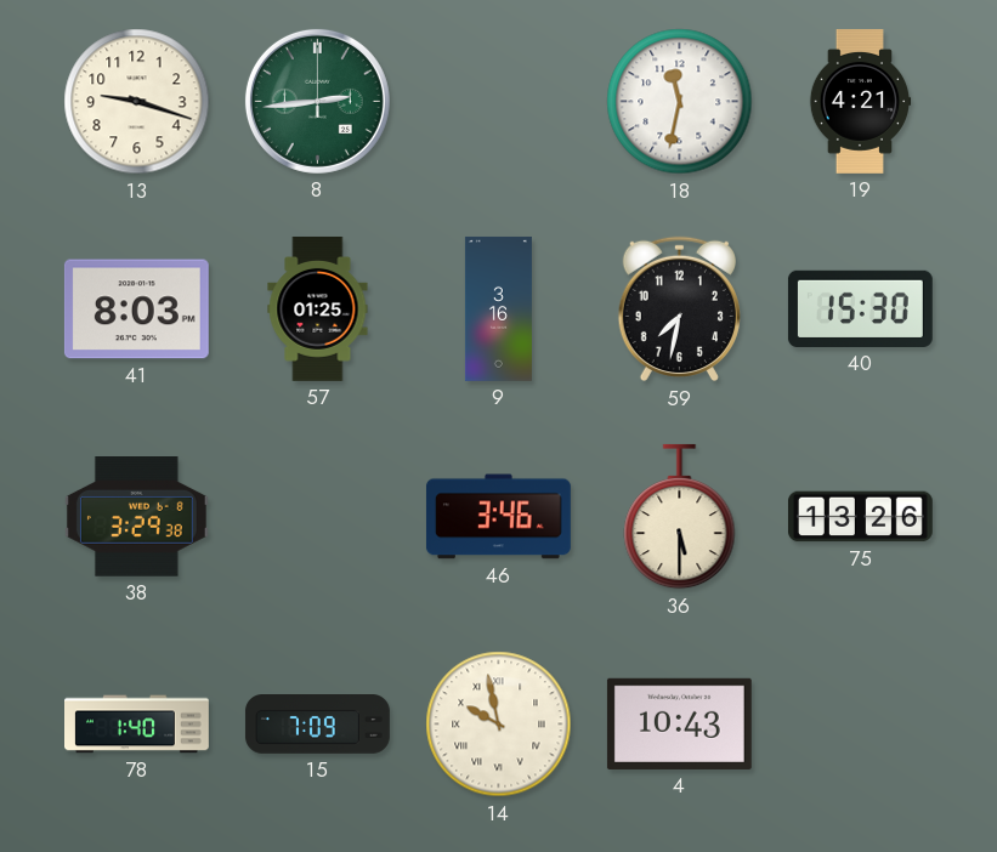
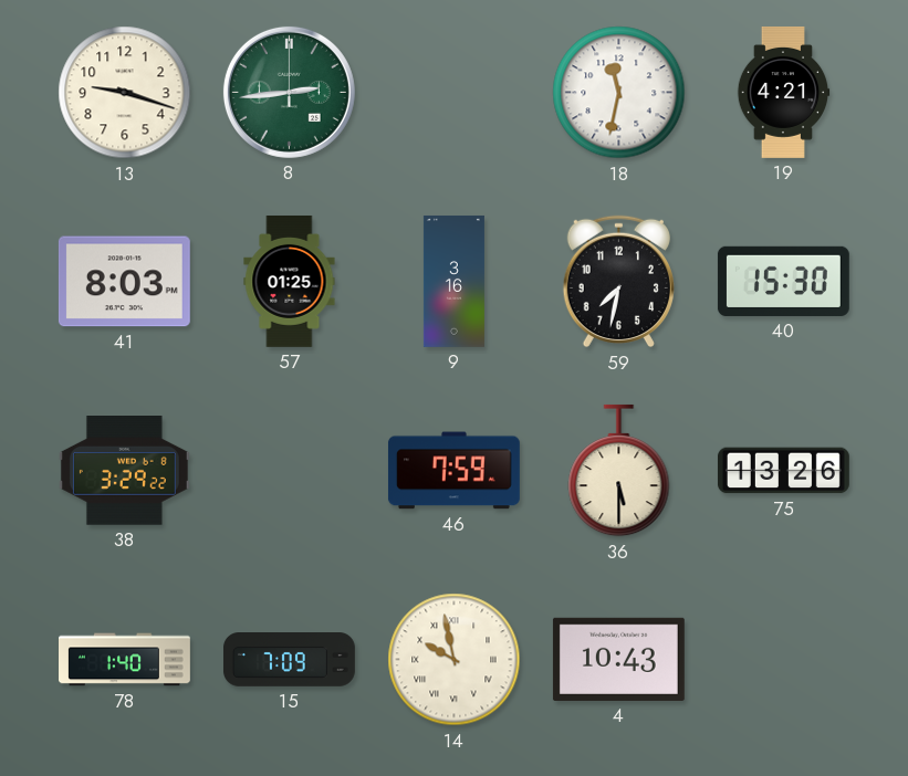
38: 3:29:38 -> 3:29:22 (124, 471)
46: 3:46 -> 7:59 (453, 471)
